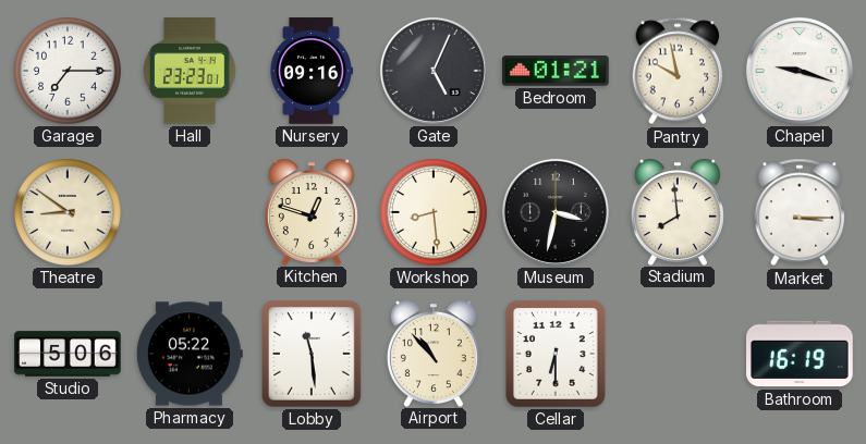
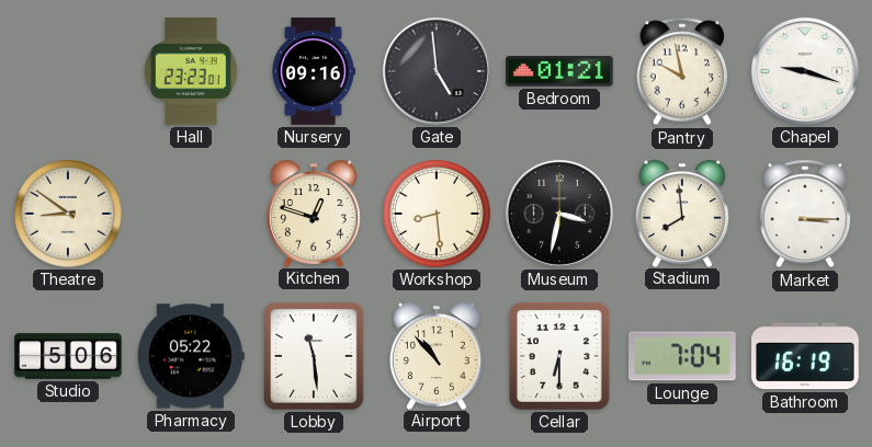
Garage: 7:15 -> none (69, 72)
Gate: 5:04 -> 4:59 (437, 71)
Lounge: none -> 7:04 (683, 356)
